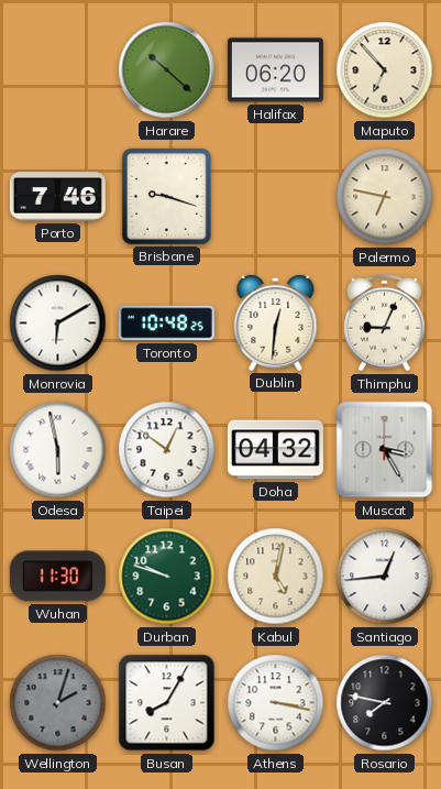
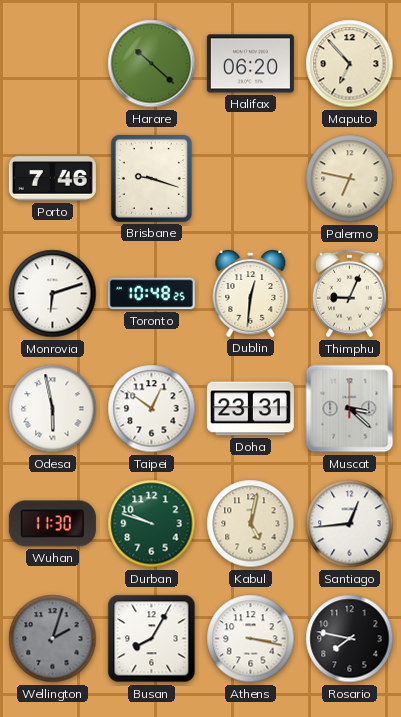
Monrovia: 6:10 -> 6:12 (53, 294)
Doha: 04:32 -> 23:31 (250, 409)
Muscat: 3:25 -> 3:22 (350, 409)
